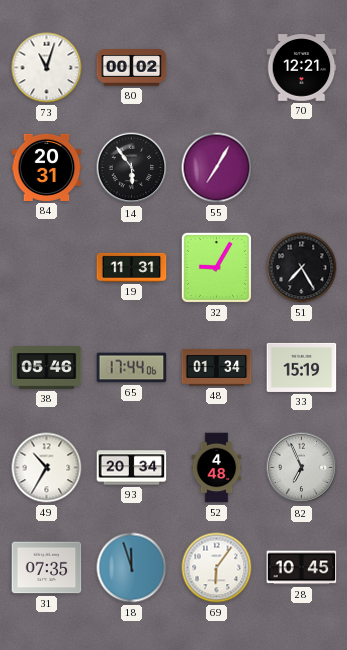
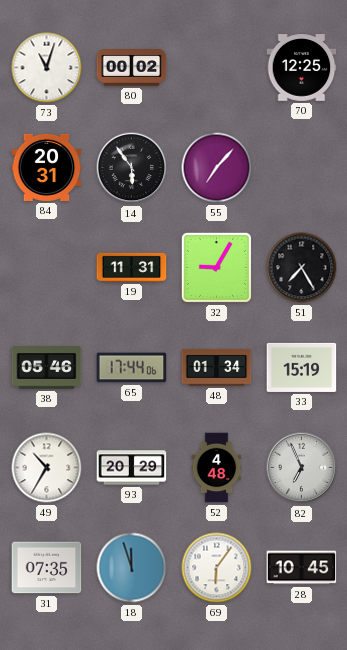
70: 12:21 -> 12:25 (302, 68)
55: 7:05 -> 7:07 (217, 168)
93: 20:34 -> 20:29 (132, 468)
